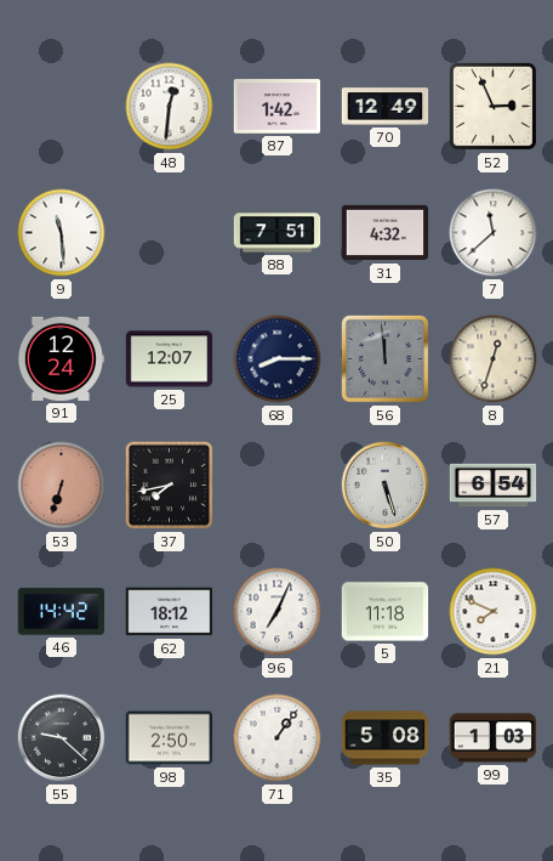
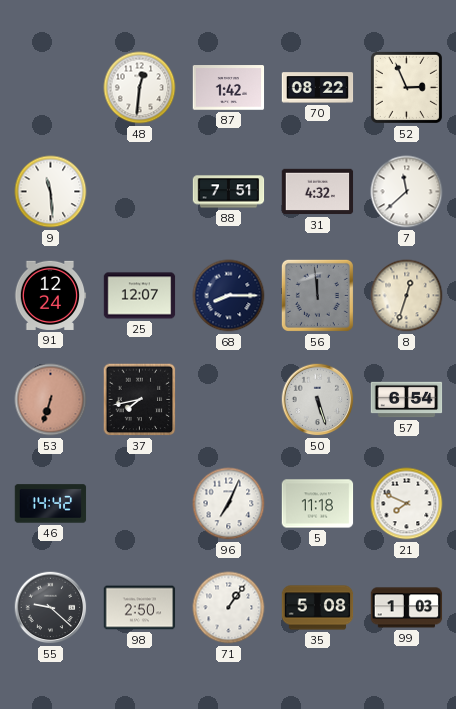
70: 12:49 -> 08:22 (318, 88)
62: 18:12 -> none (170, 612)
